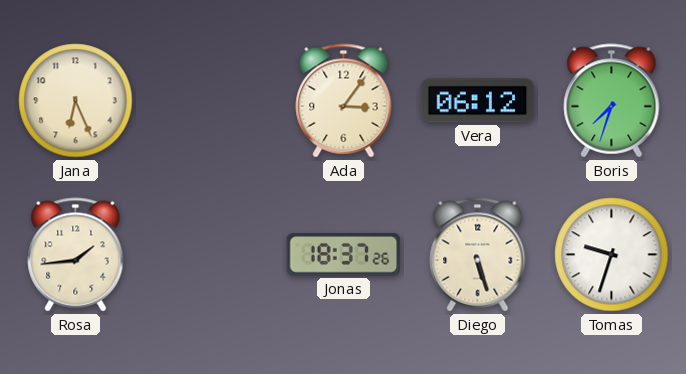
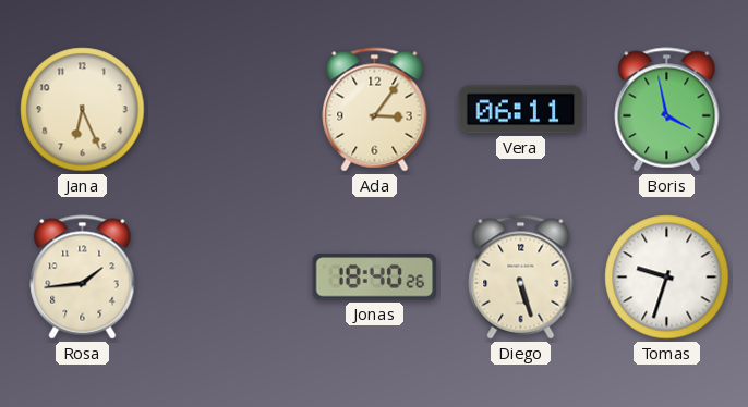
Vera: 06:12 -> 06:11 (521, 110)
Boris: 7:33 -> 3:58 (667, 110)
Jonas: 18:37 -> 18:40 (375, 277)
